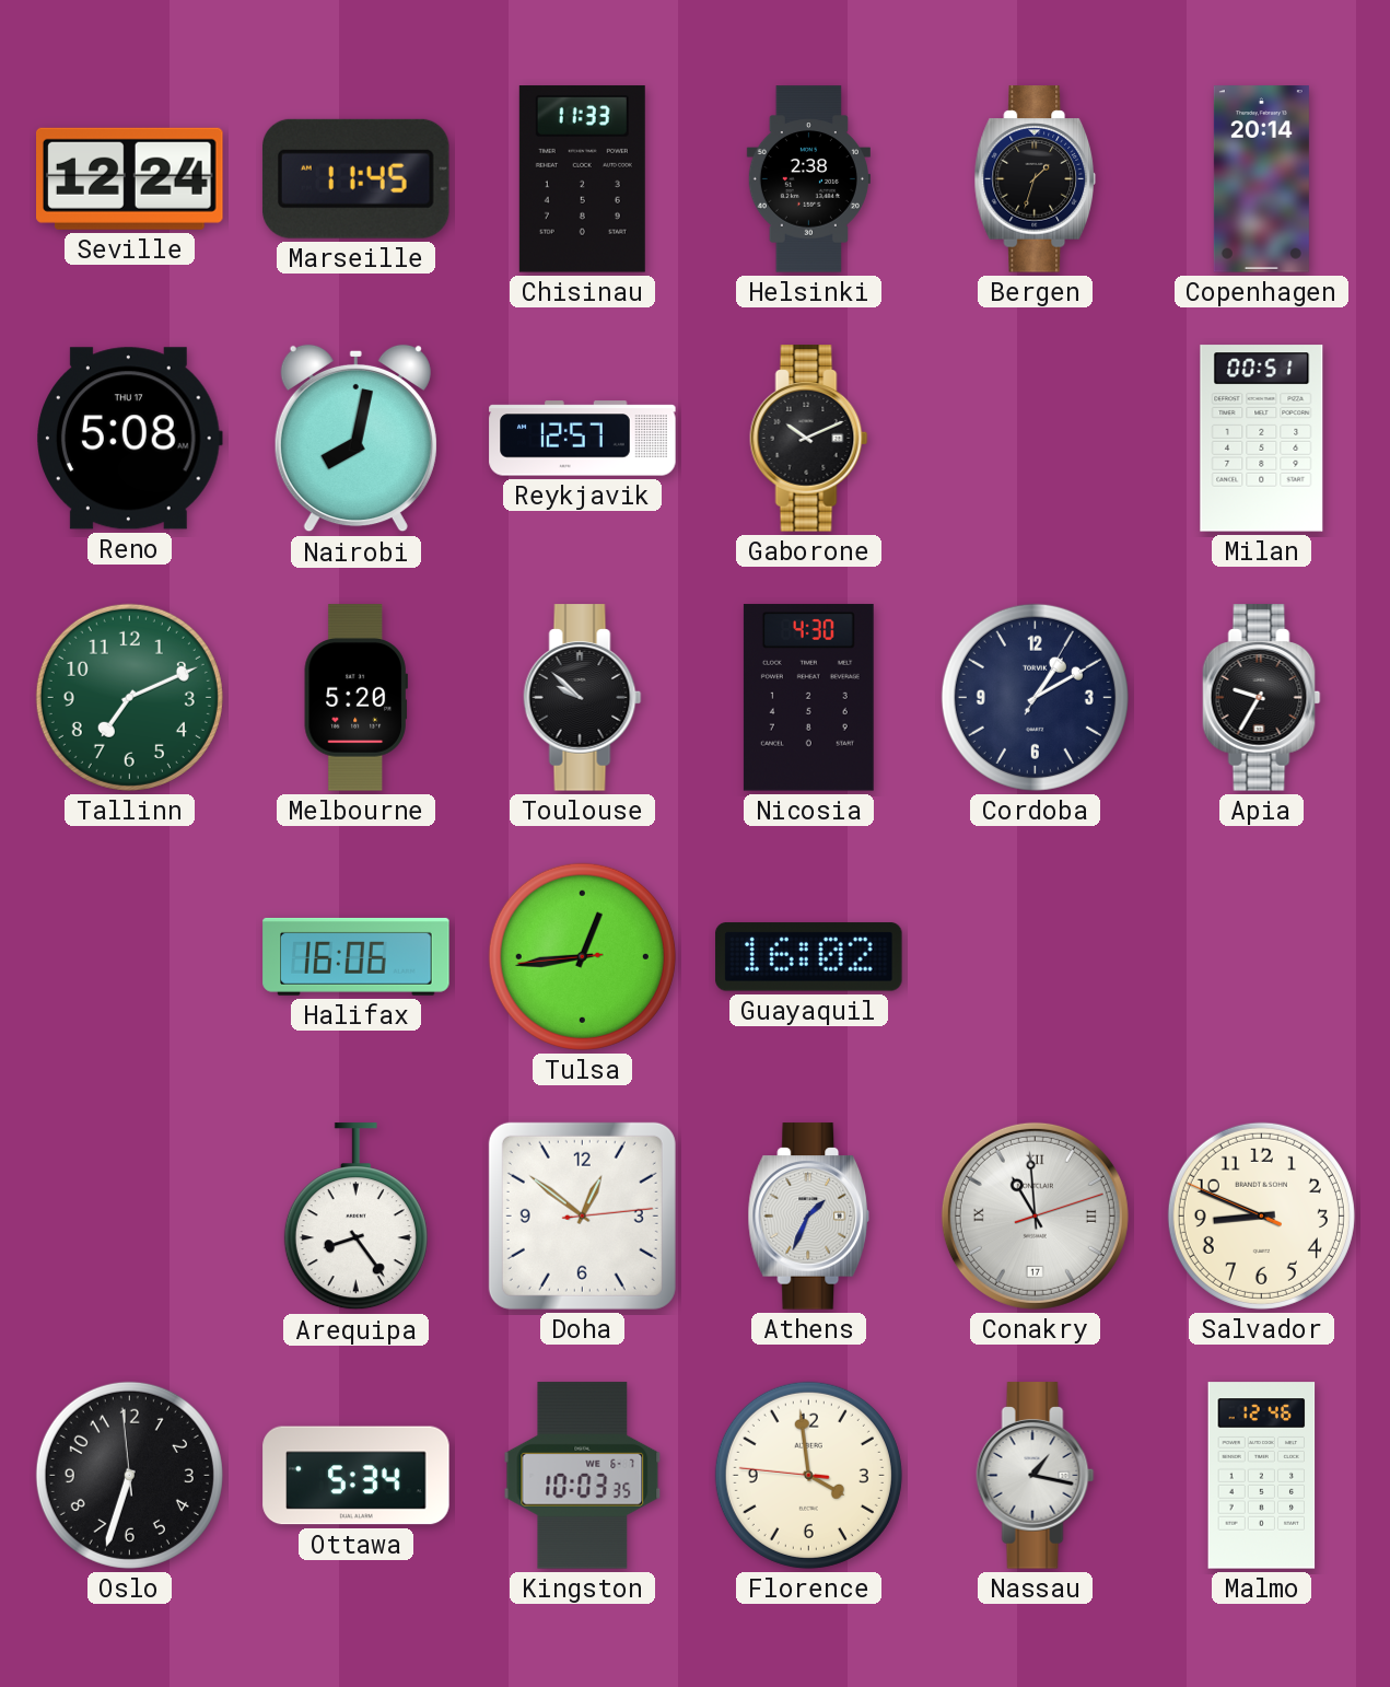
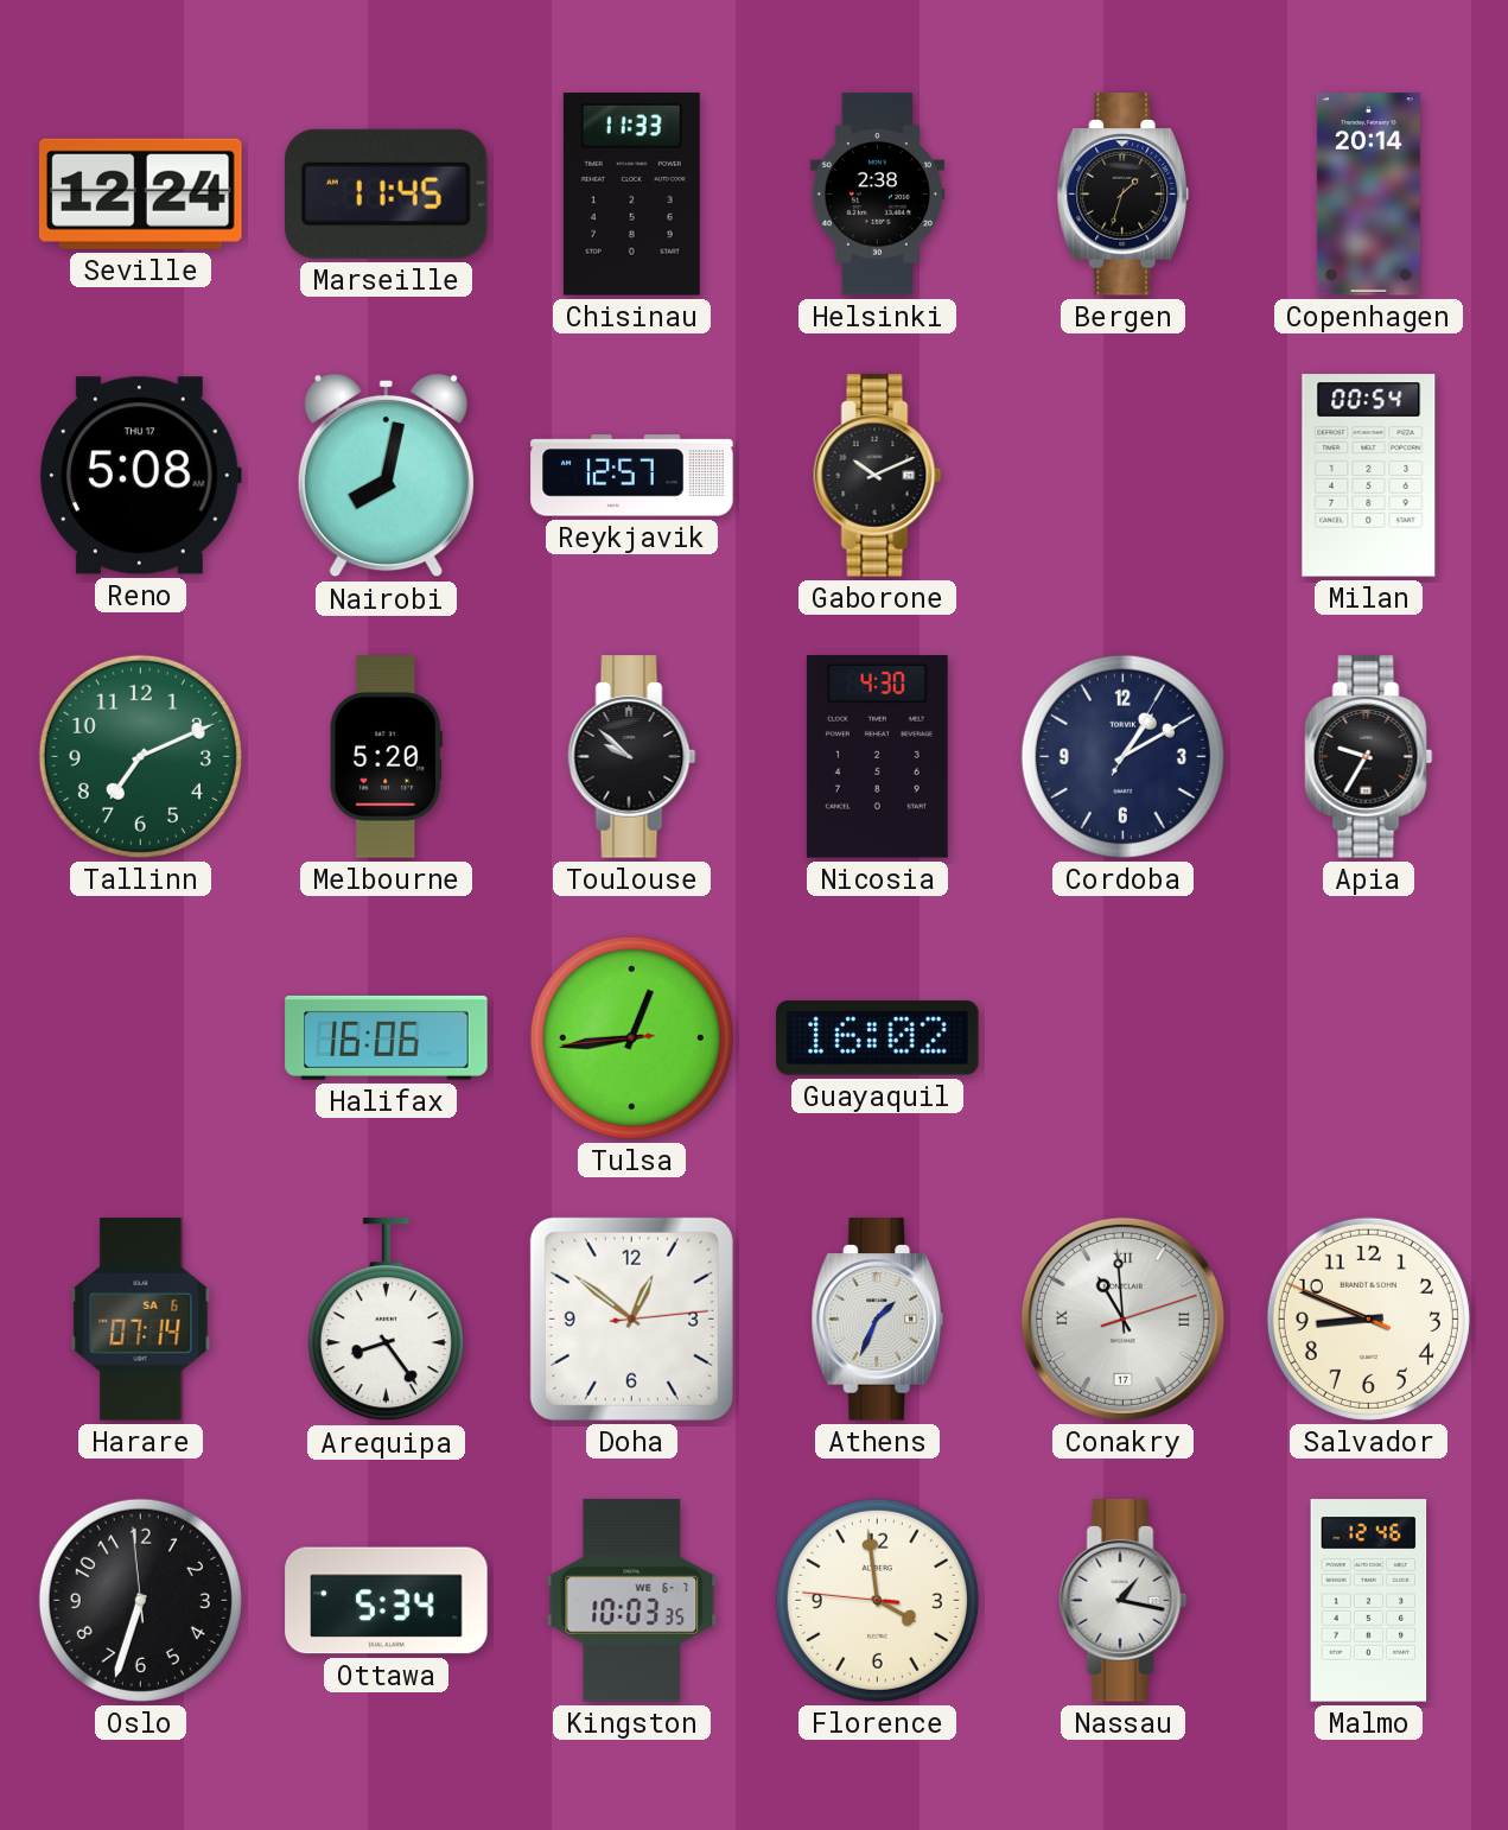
Milan: 00:51 -> 00:54 (1369, 476)
Harare: none -> 07:14 (141, 1320)
